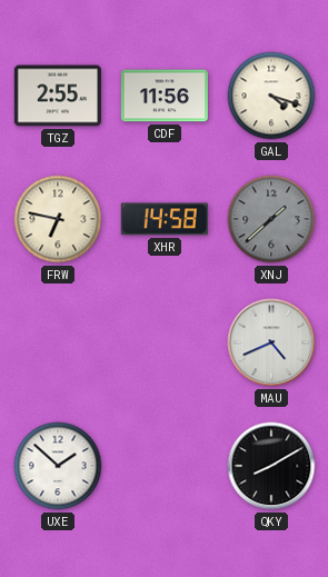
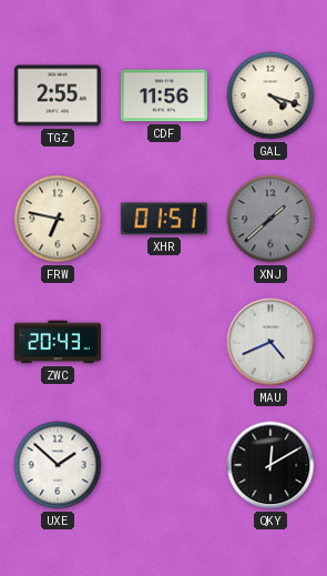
XHR: 14:58 -> 01:51 (164, 219)
ZWC: none -> 20:43 (58, 342)
QKY: 8:10 -> 12:10 (270, 465)
